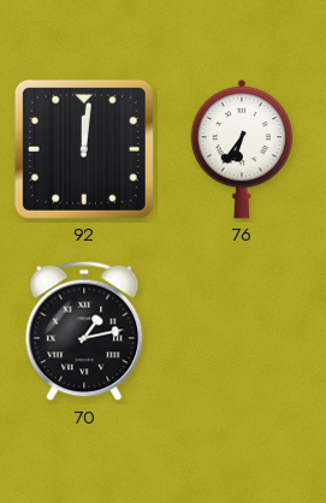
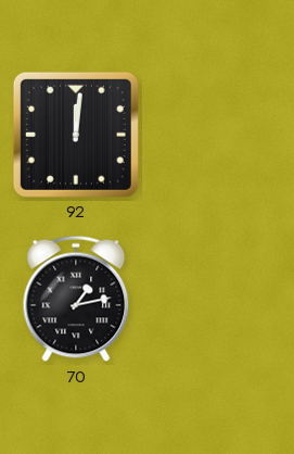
76: 6:36 -> none (242, 149)
